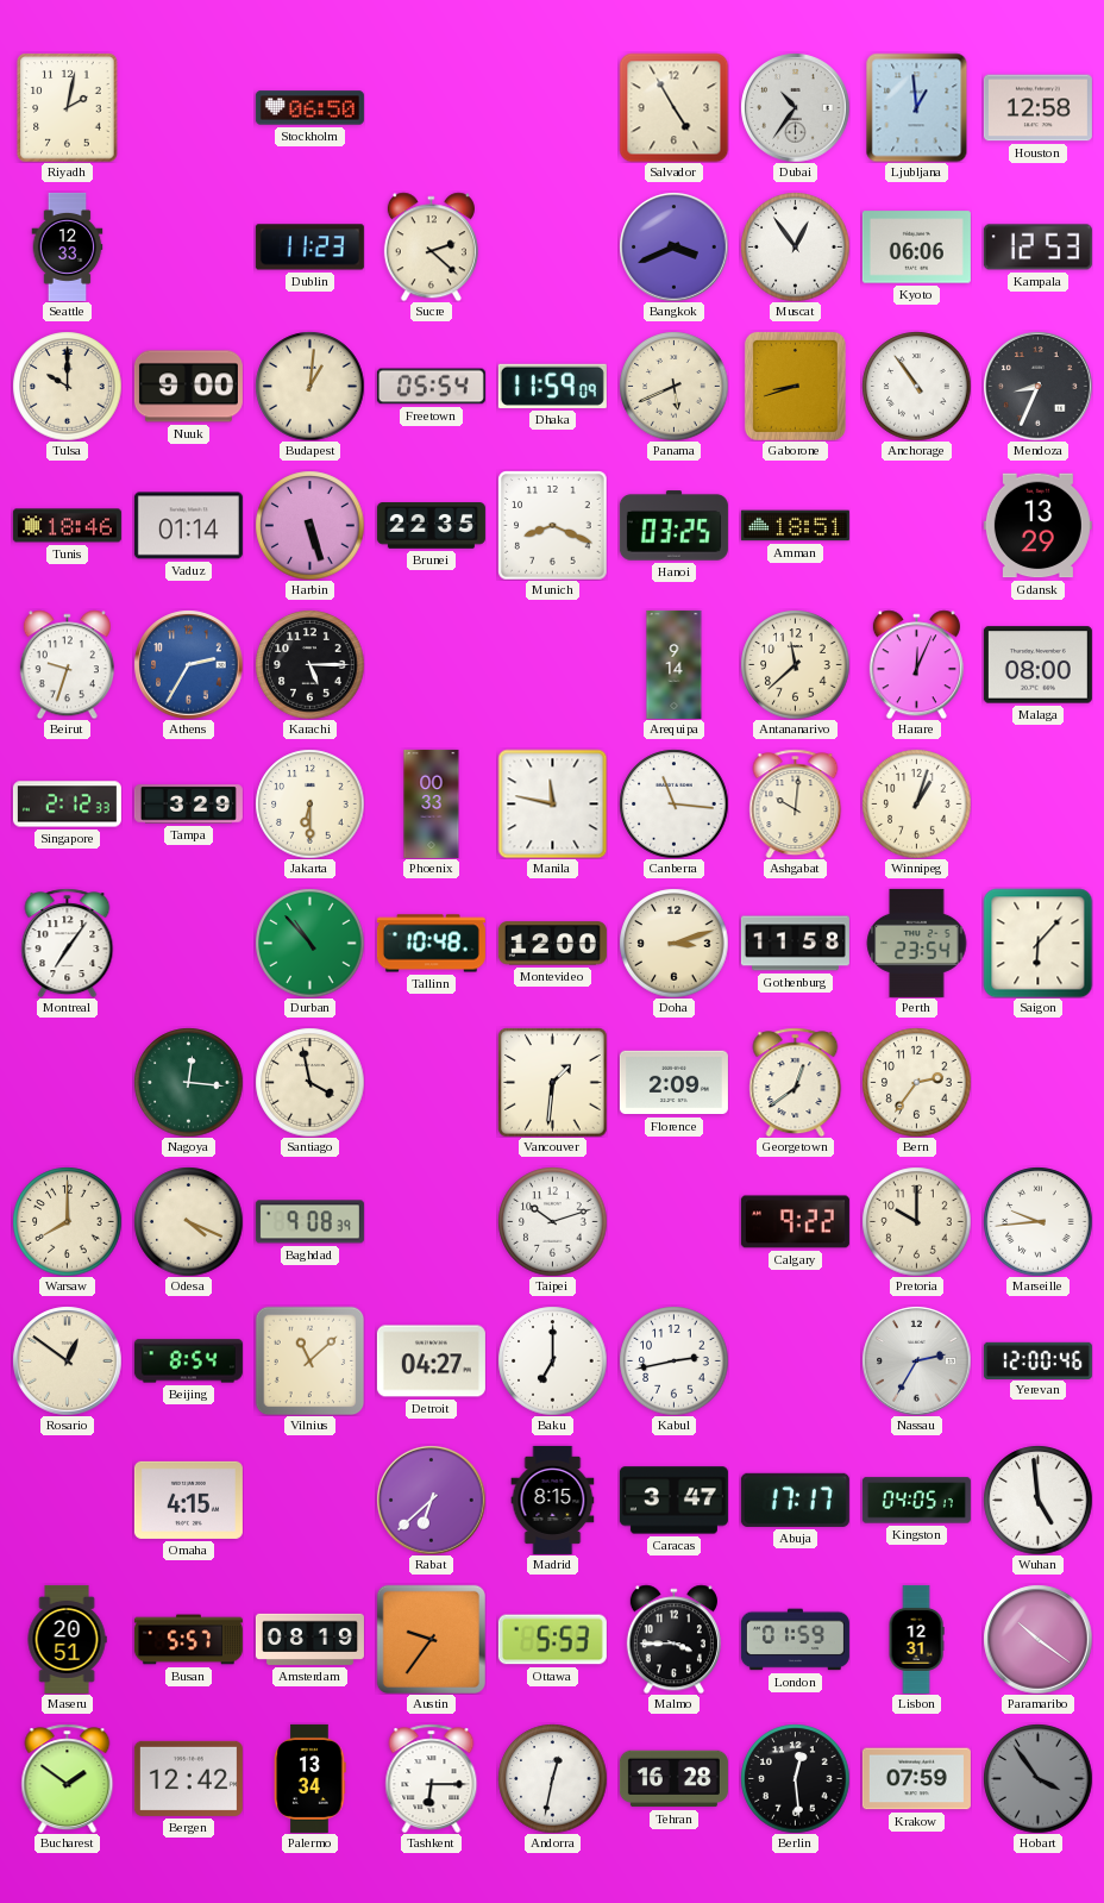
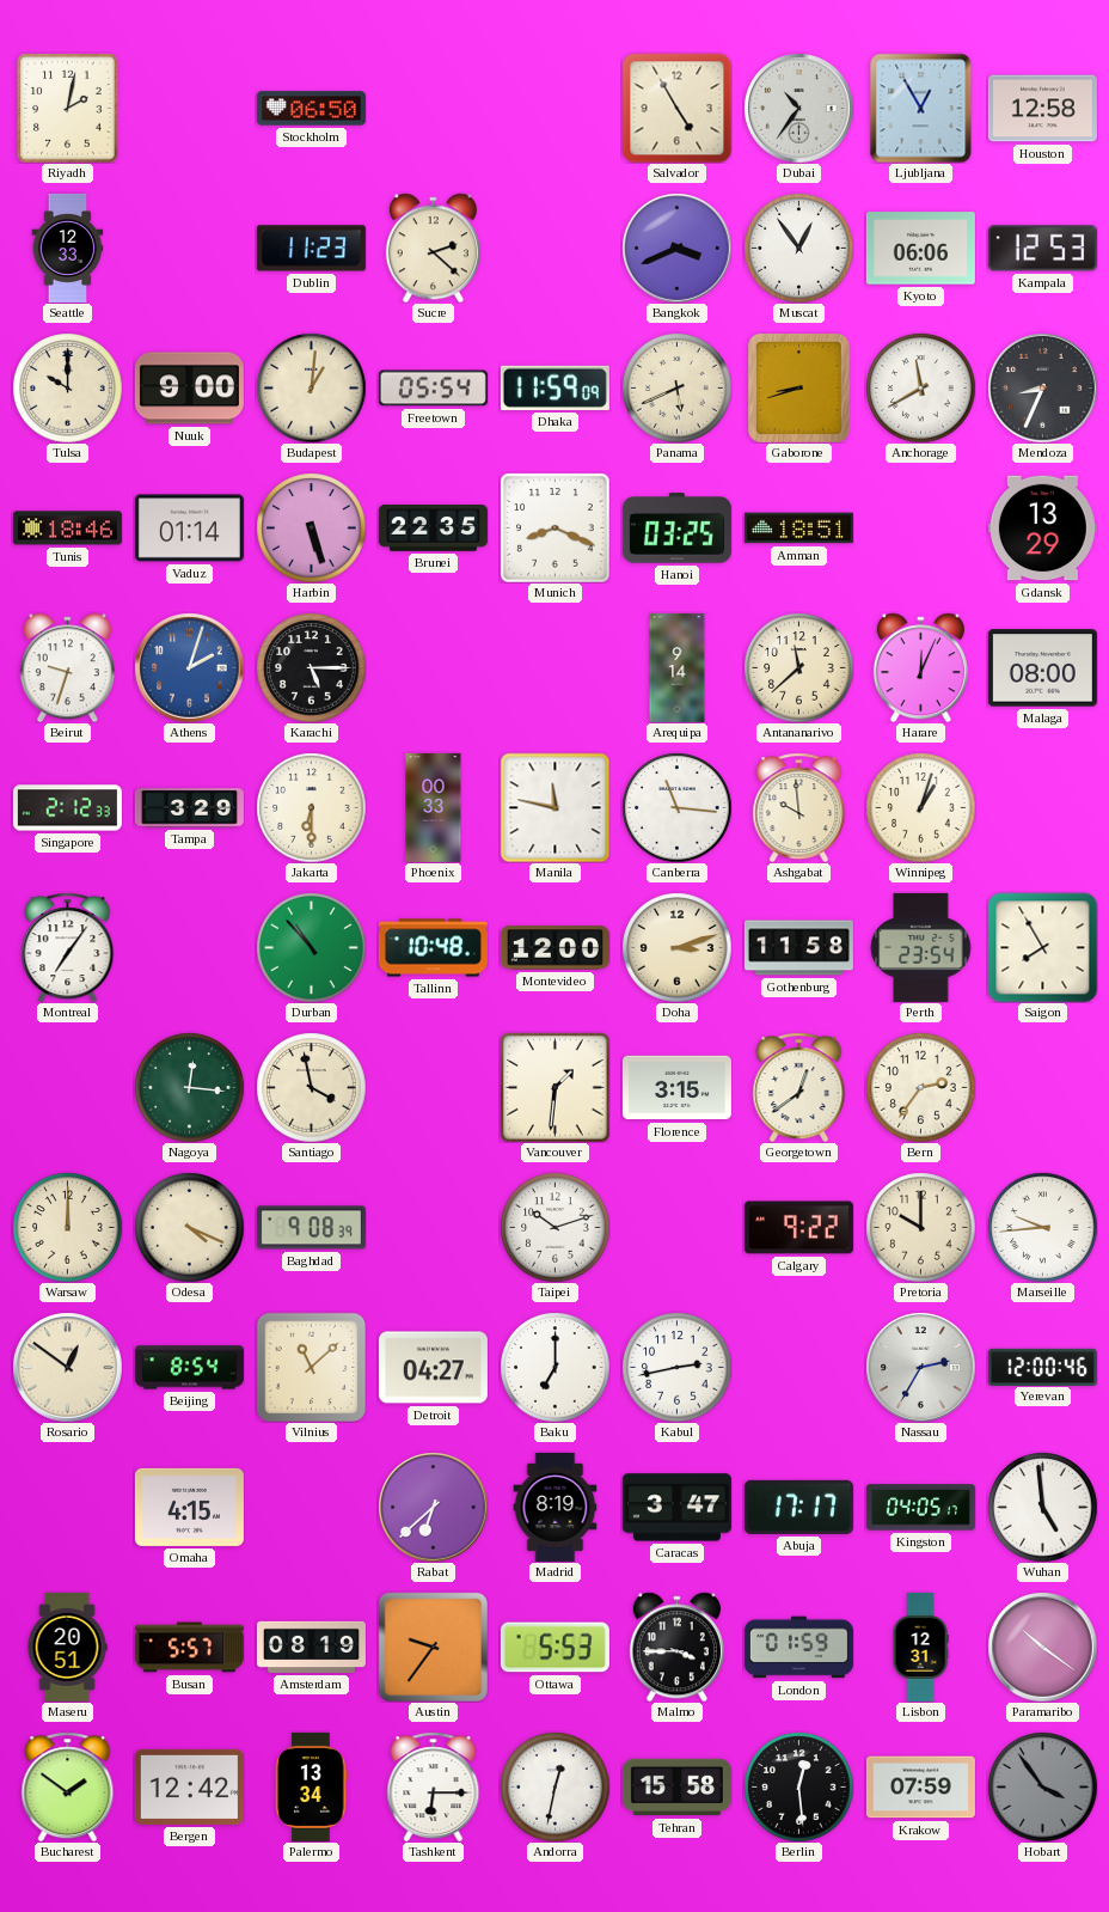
Ljubljana: 12:59 -> 12:55 (921, 108)
Anchorage: 10:54 -> 11:40 (920, 387)
Athens: 2:35 -> 2:03 (189, 667)
Ashgabat: 10:01 -> 9:59 (799, 807)
Saigon: 6:07 -> 7:55 (1042, 947)
Florence: 2:09 -> 3:15 (676, 1088)
Warsaw: 8:00 -> 12:00 (67, 1227)
Madrid: 8:15 -> 8:19 (556, 1507)
Tehran: 16:28 -> 15:58 (676, 1788)
